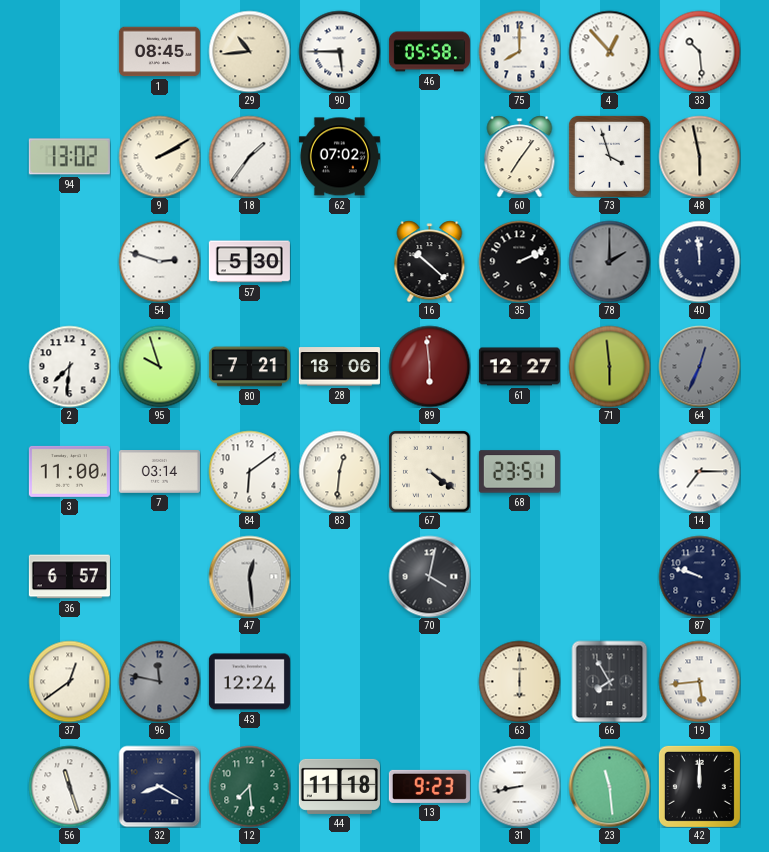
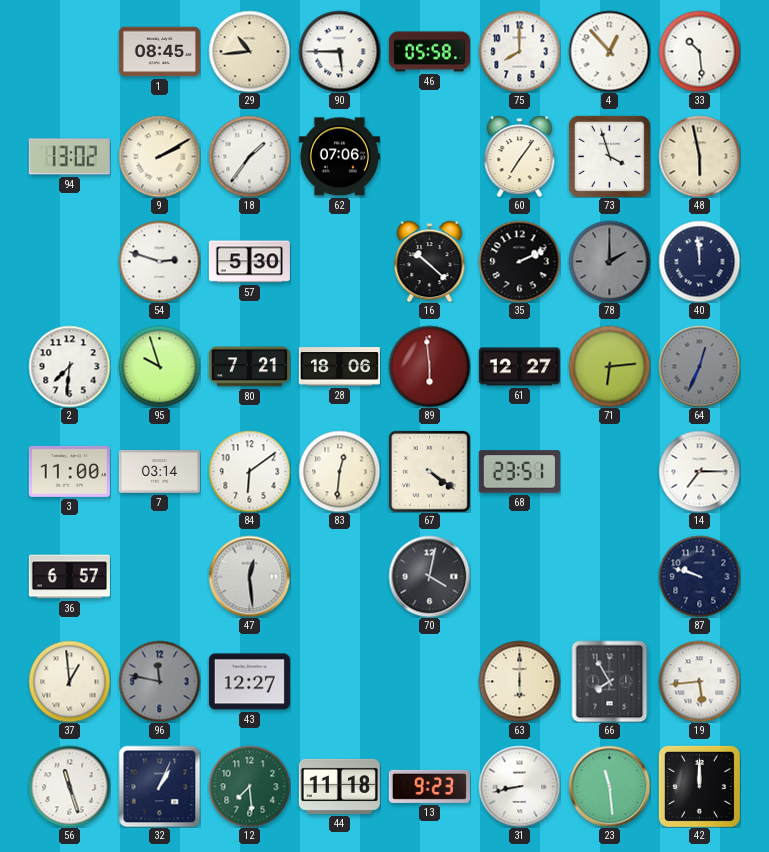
62: 07:02 -> 07:06 (339, 157)
71: 5:59 -> 6:14 (609, 366)
37: 12:39 -> 12:59 (69, 681)
43: 12:24 -> 12:27 (249, 682)
32: 8:20 -> 1:04 (159, 786)
